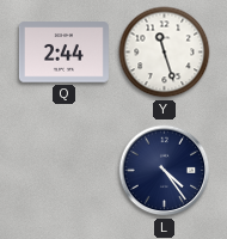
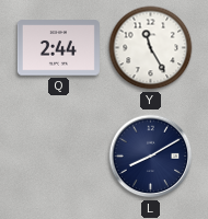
Y: 11:27 -> 11:25 (151, 48)
L: 4:24 -> 8:10 (151, 157)
